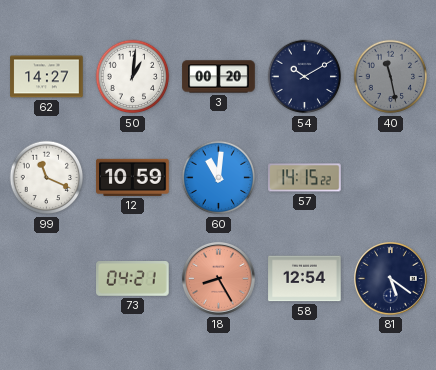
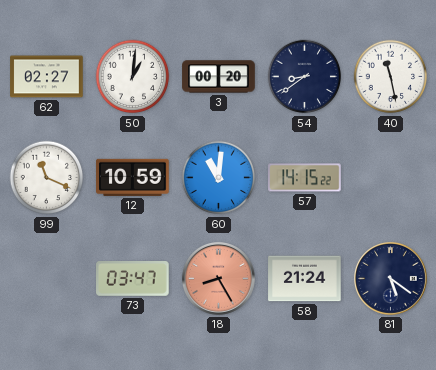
62: 14:27 -> 02:27 (47, 77)
54: 10:10 -> 8:39 (305, 77)
40 dial: grey -> white (391, 77)
73: 04:21 -> 03:47 (133, 279)
58: 12:54 -> 21:24 (305, 279)
